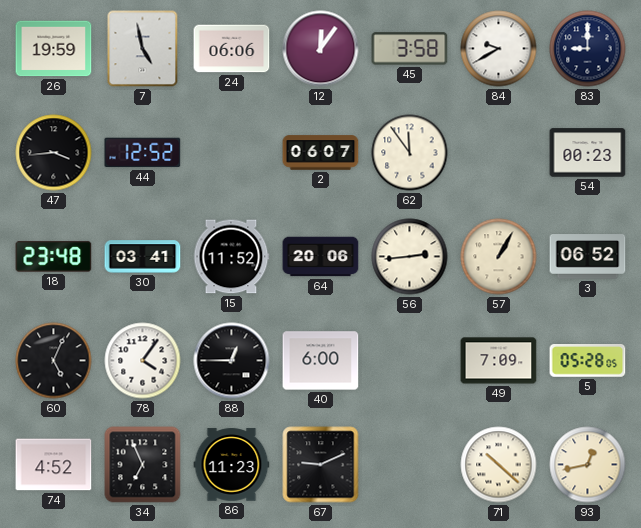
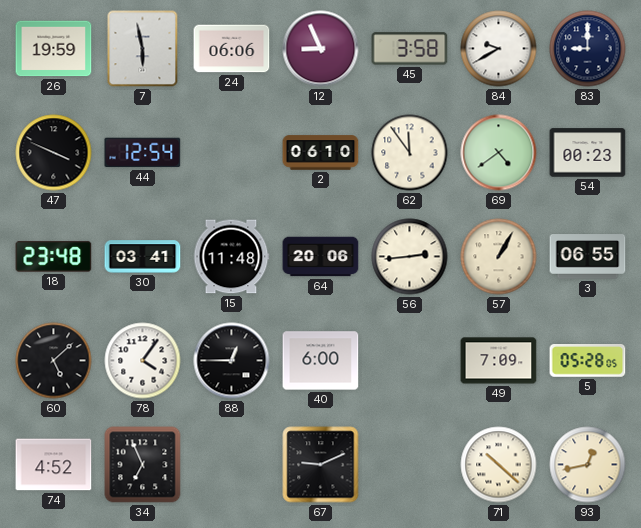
7: 4:58 -> 5:58 (143, 49)
12: 12:06 -> 8:56 (321, 49)
47: 3:44 -> 3:49 (54, 153)
44: 12:52 -> 12:54 (143, 153)
2: 06:07 -> 06:10 (321, 153)
69: none -> 4:39 (499, 153)
15: 11:52 -> 11:48 (231, 257)
3: 06:52 -> 06:55 (588, 257)
60: 5:04 -> 5:08 (54, 361)
86: 11:23 -> none (232, 465)
